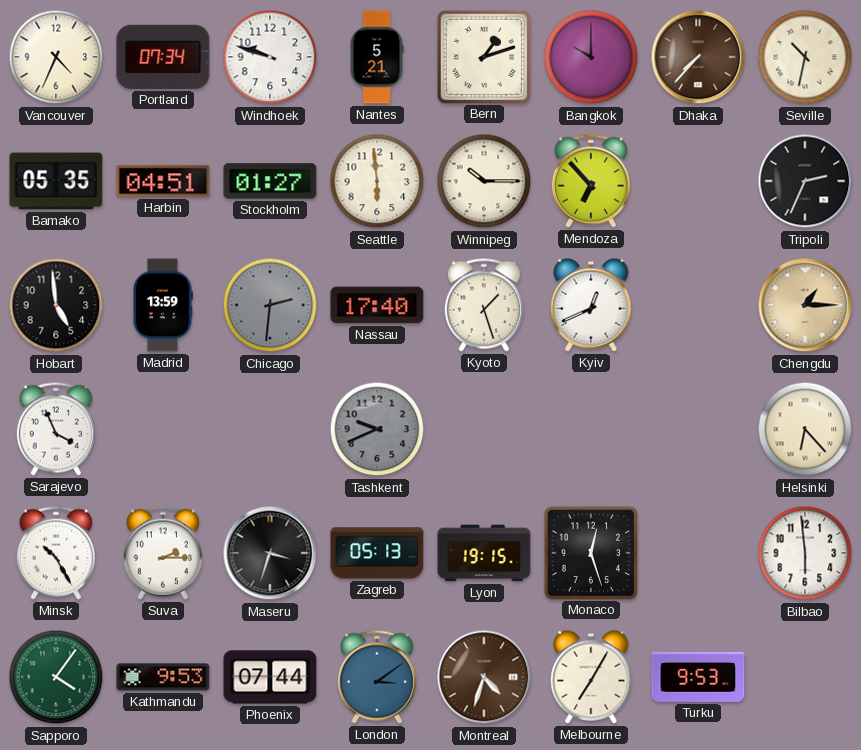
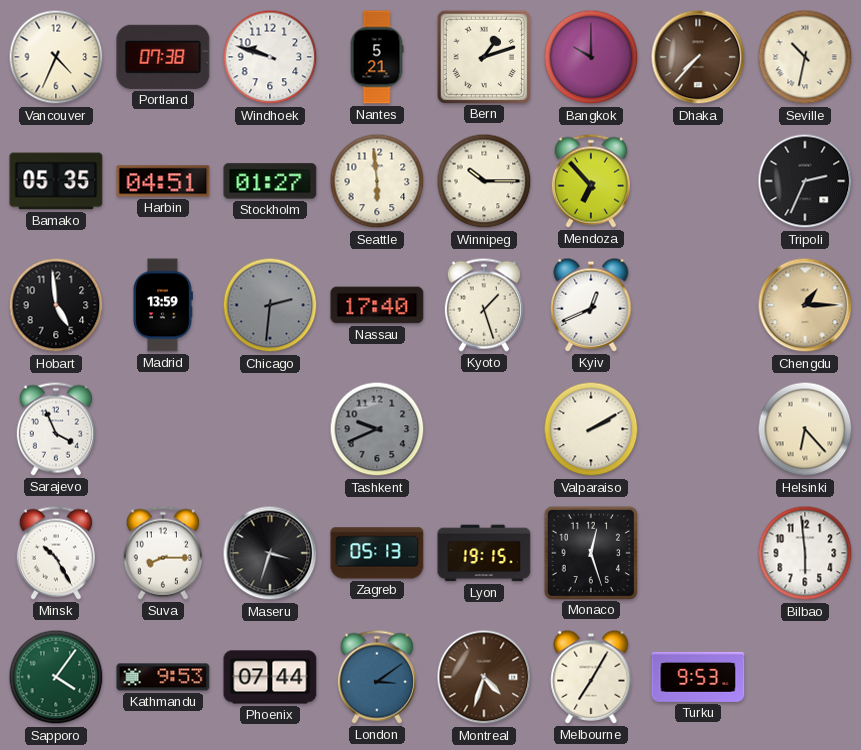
Portland: 07:34 -> 07:38 (163, 57)
Valparaiso: none -> 2:10 (591, 429)
Suva: 2:15 -> 8:15 (163, 553)
